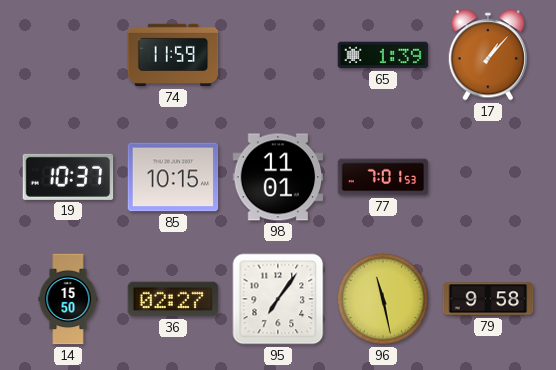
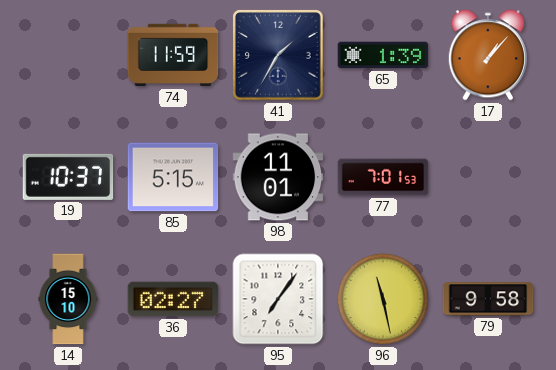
41: none -> 1:35 (279, 56)
85: 10:15 -> 5:15 (173, 177)
14: 15:50 -> 15:10 (68, 299)
